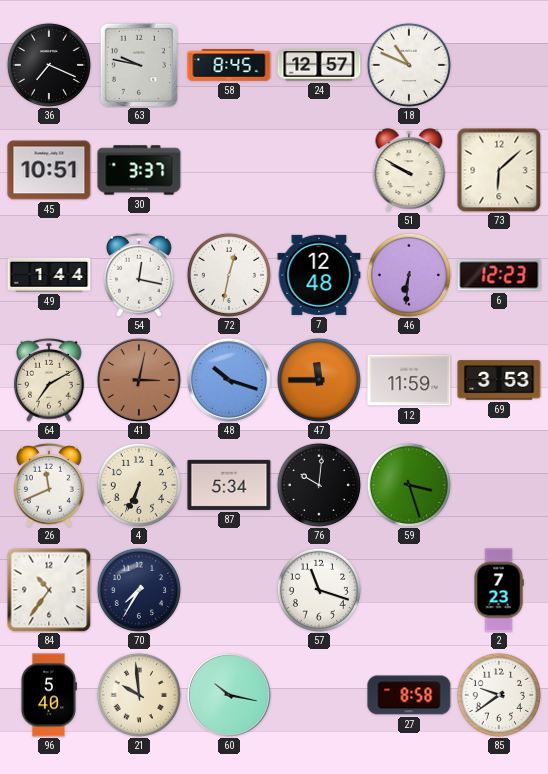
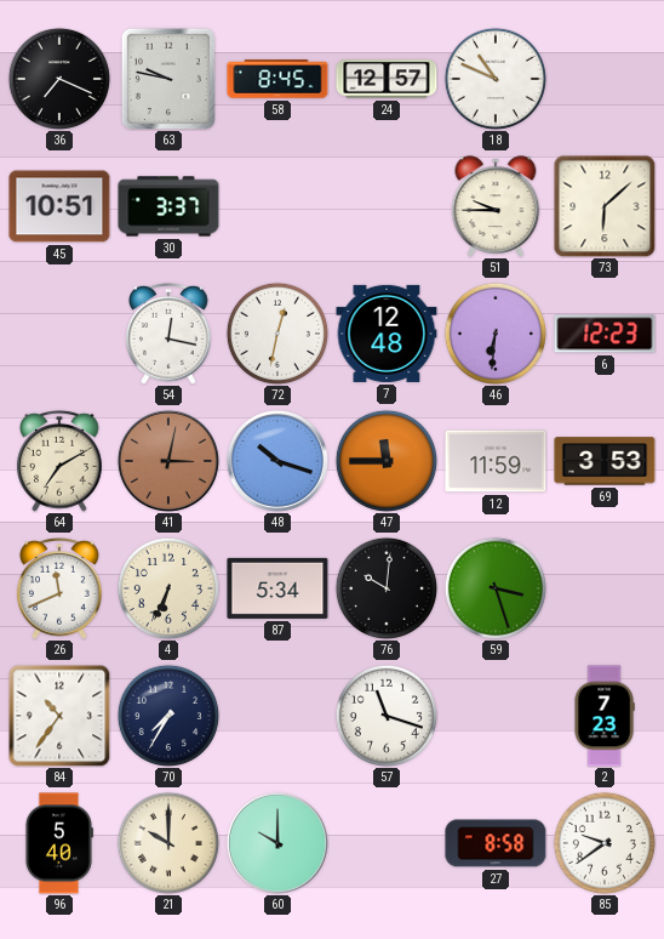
51: 9:50 -> 9:45 (496, 206)
49: 1:44 -> none (49, 275)
21: 9:59 -> 10:00 (168, 843)
60: 10:17 -> 10:00 (277, 843)
